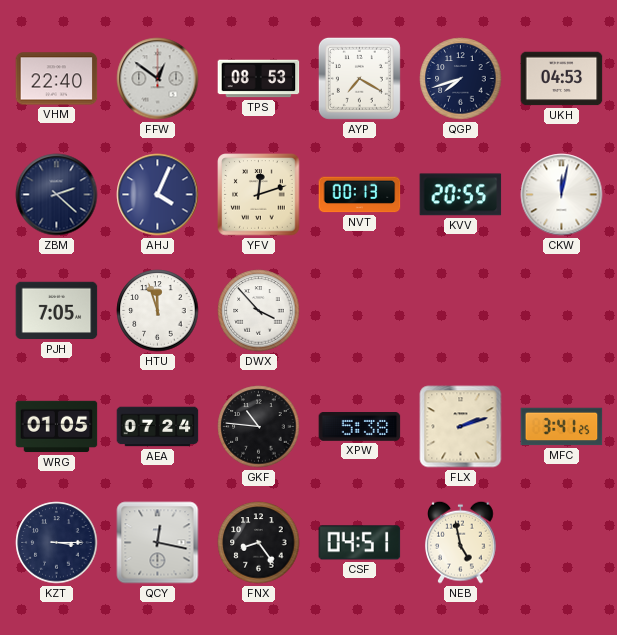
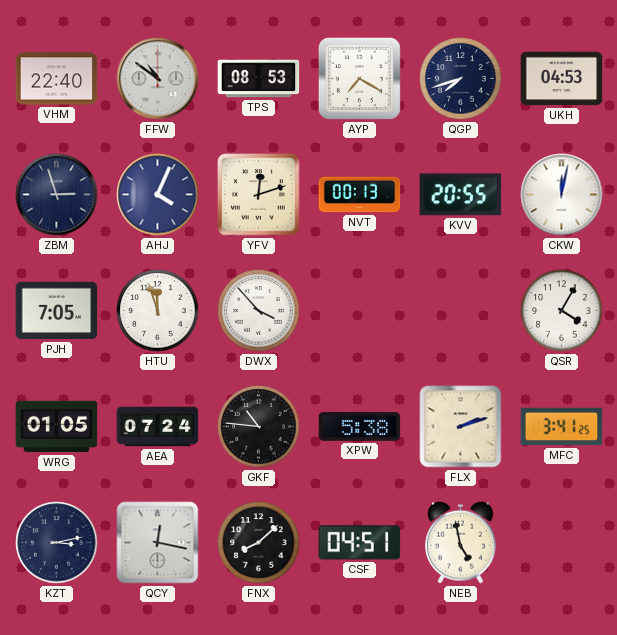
FFW: 12:51 -> 10:51 (158, 79)
ZBM: 2:22 -> 2:57 (57, 195)
QSR: none -> 4:05 (562, 311)
KZT: 3:15 -> 3:13 (57, 543)
FNX: 8:24 -> 8:08 (259, 543)
